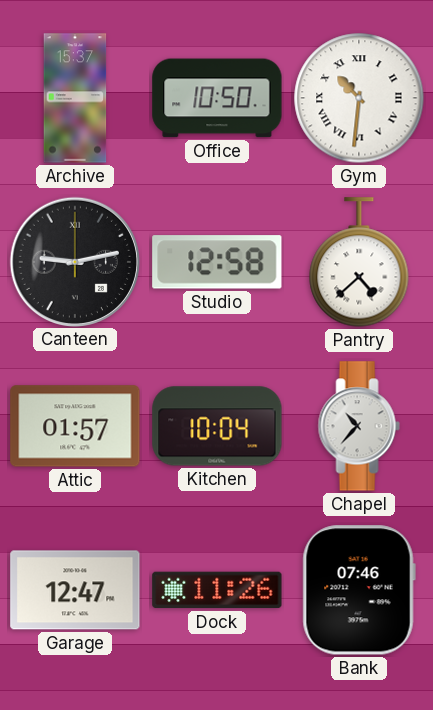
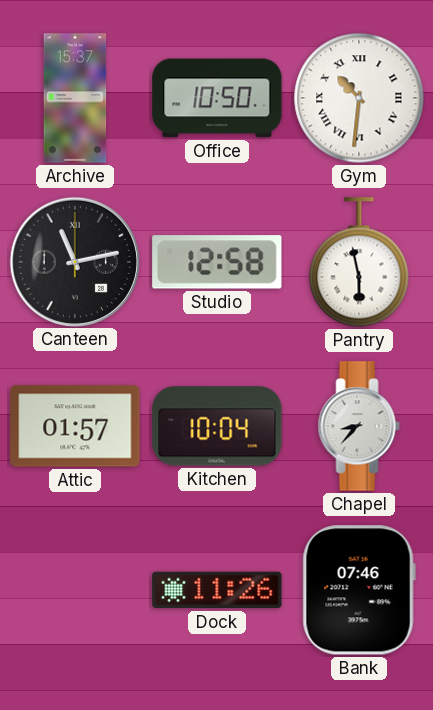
Canteen: 9:13 -> 11:13 (74, 261)
Pantry: 4:38 -> 5:58 (359, 262)
Chapel: 10:37 -> 8:37 (359, 426)
Garage: 12:47 -> none (75, 590)
